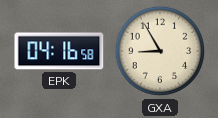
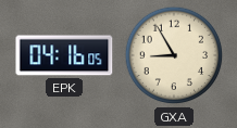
EPK: 04:16:58 -> 04:16:05 (64, 55)
